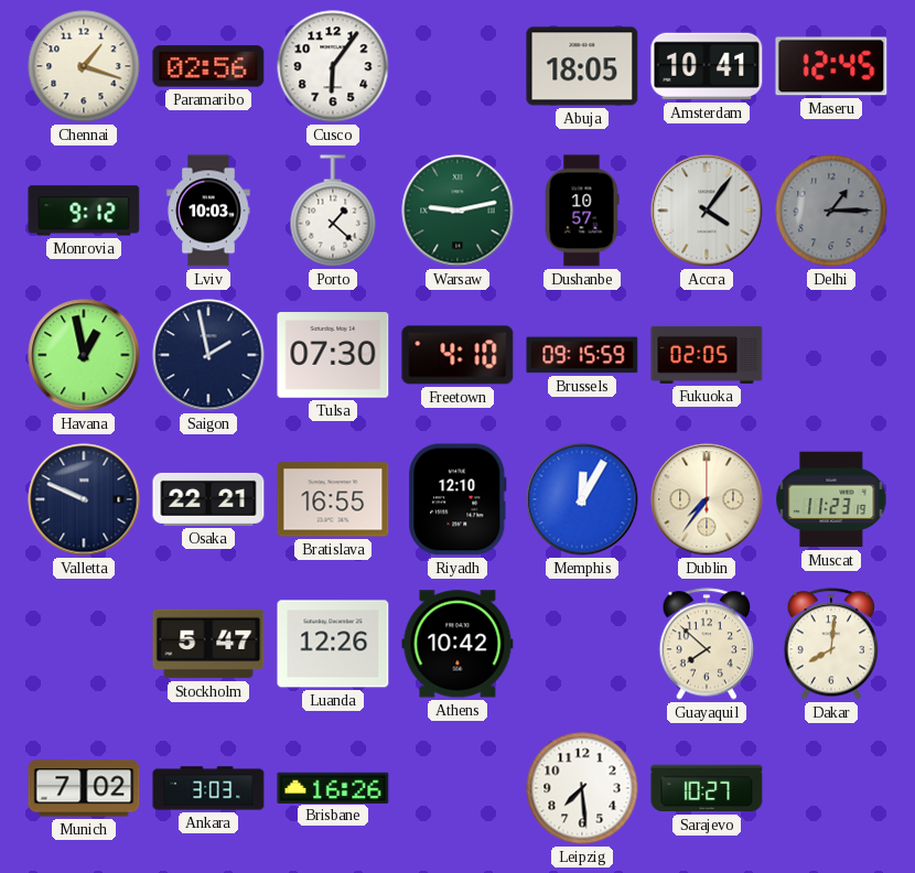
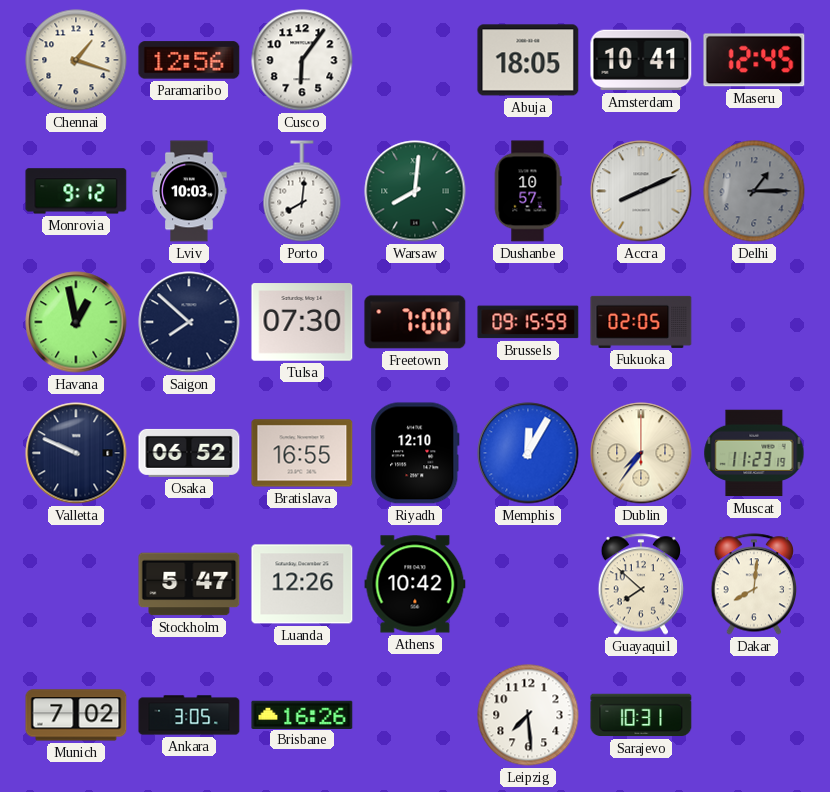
Paramaribo: 02:56 -> 12:56 (189, 60)
Porto: 1:22 -> 8:01 (302, 191)
Warsaw: 9:13 -> 8:01 (415, 191)
Accra: 4:06 -> 8:11 (641, 191)
Saigon: 1:58 -> 7:52 (189, 322)
Freetown: 4:10 -> 7:00 (415, 322)
Osaka: 22:21 -> 06:52 (189, 453)
Ankara: 3:03 -> 3:05 (189, 715)
Sarajevo: 10:27 -> 10:31 (641, 715)
